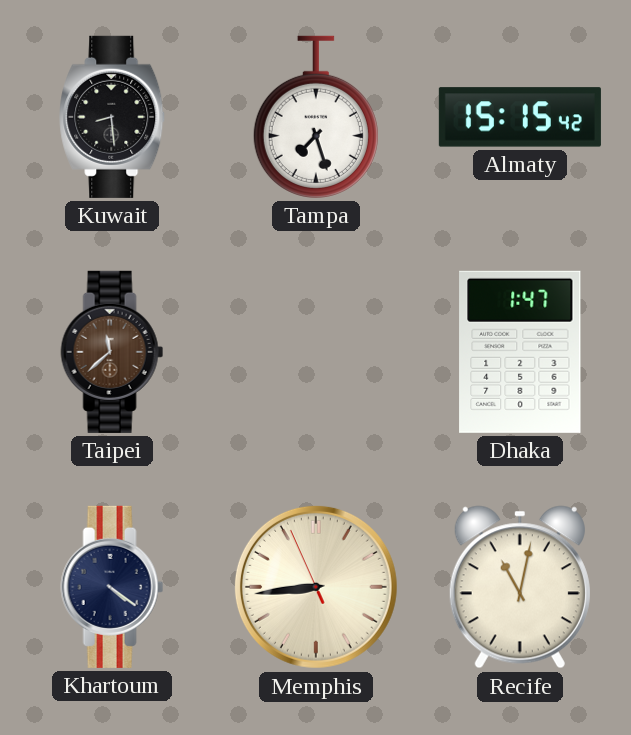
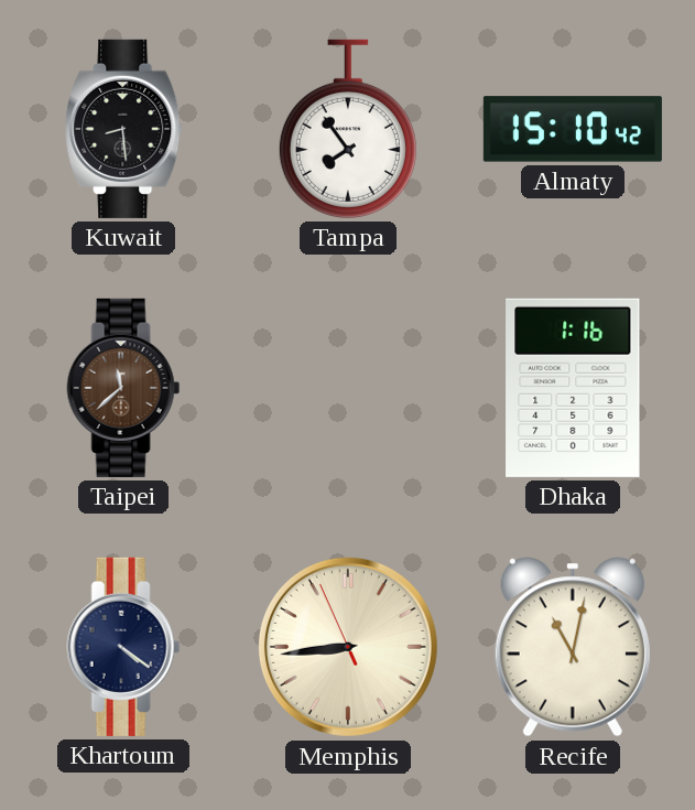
Tampa: 7:27 -> 7:54 (348, 129)
Almaty: 15:15 -> 15:10 (573, 129)
Dhaka: 1:47 -> 1:16 (573, 388)
